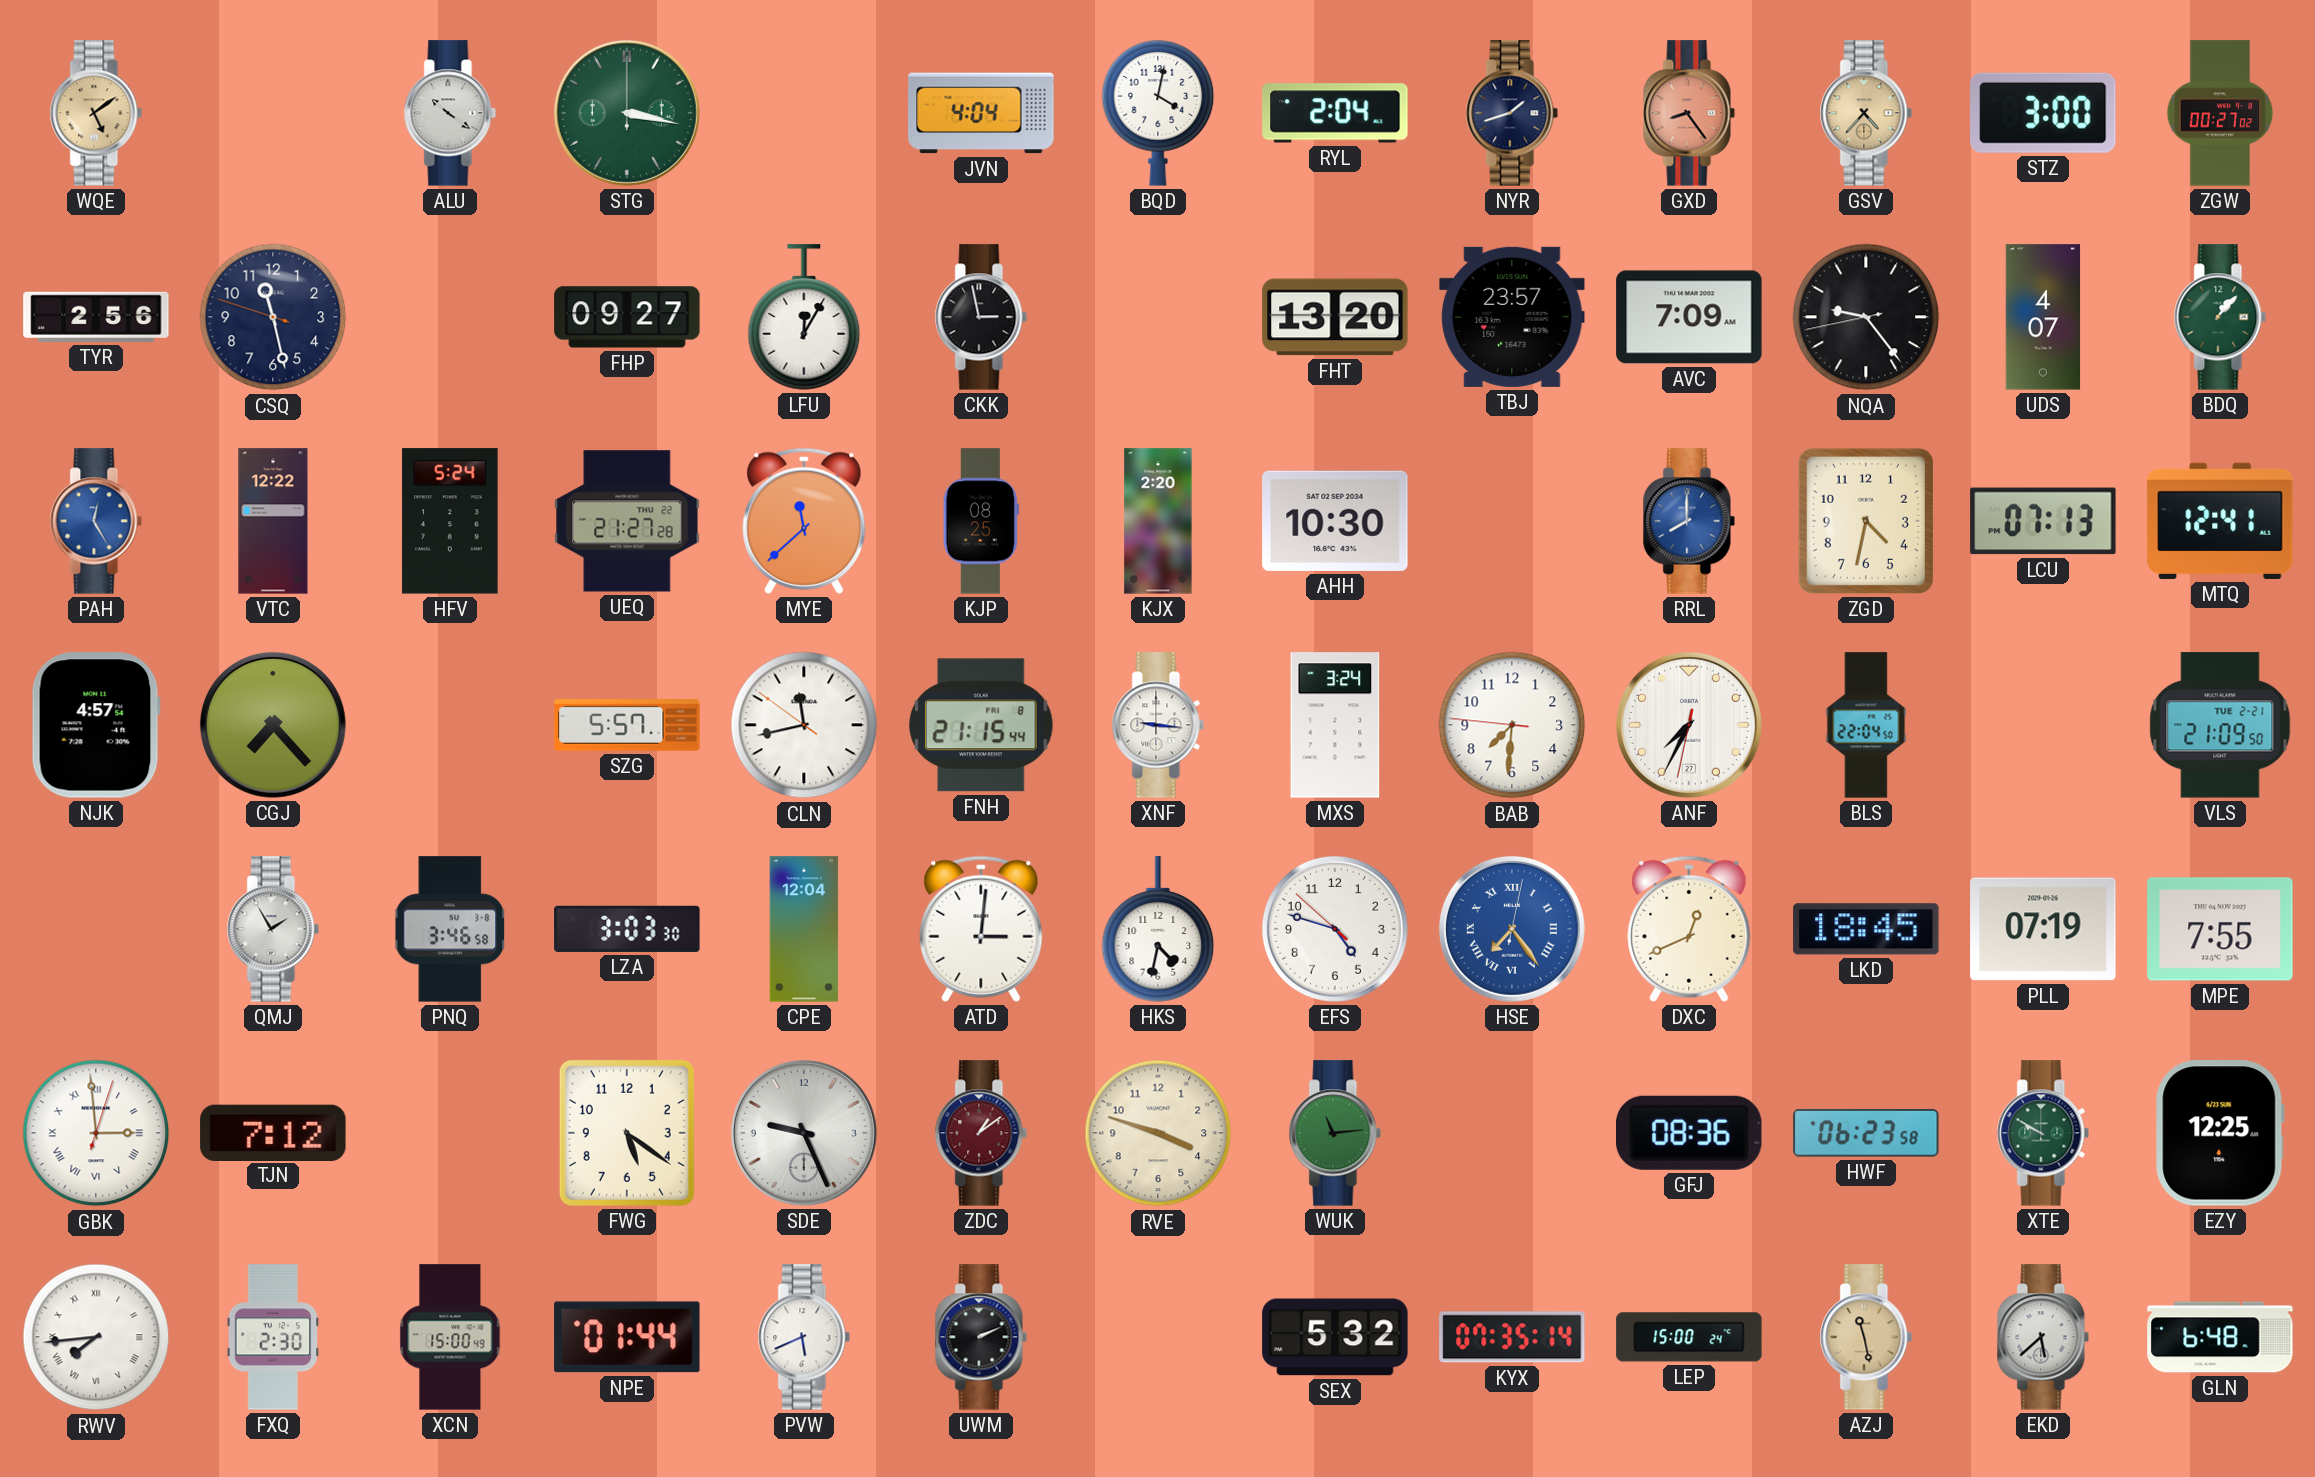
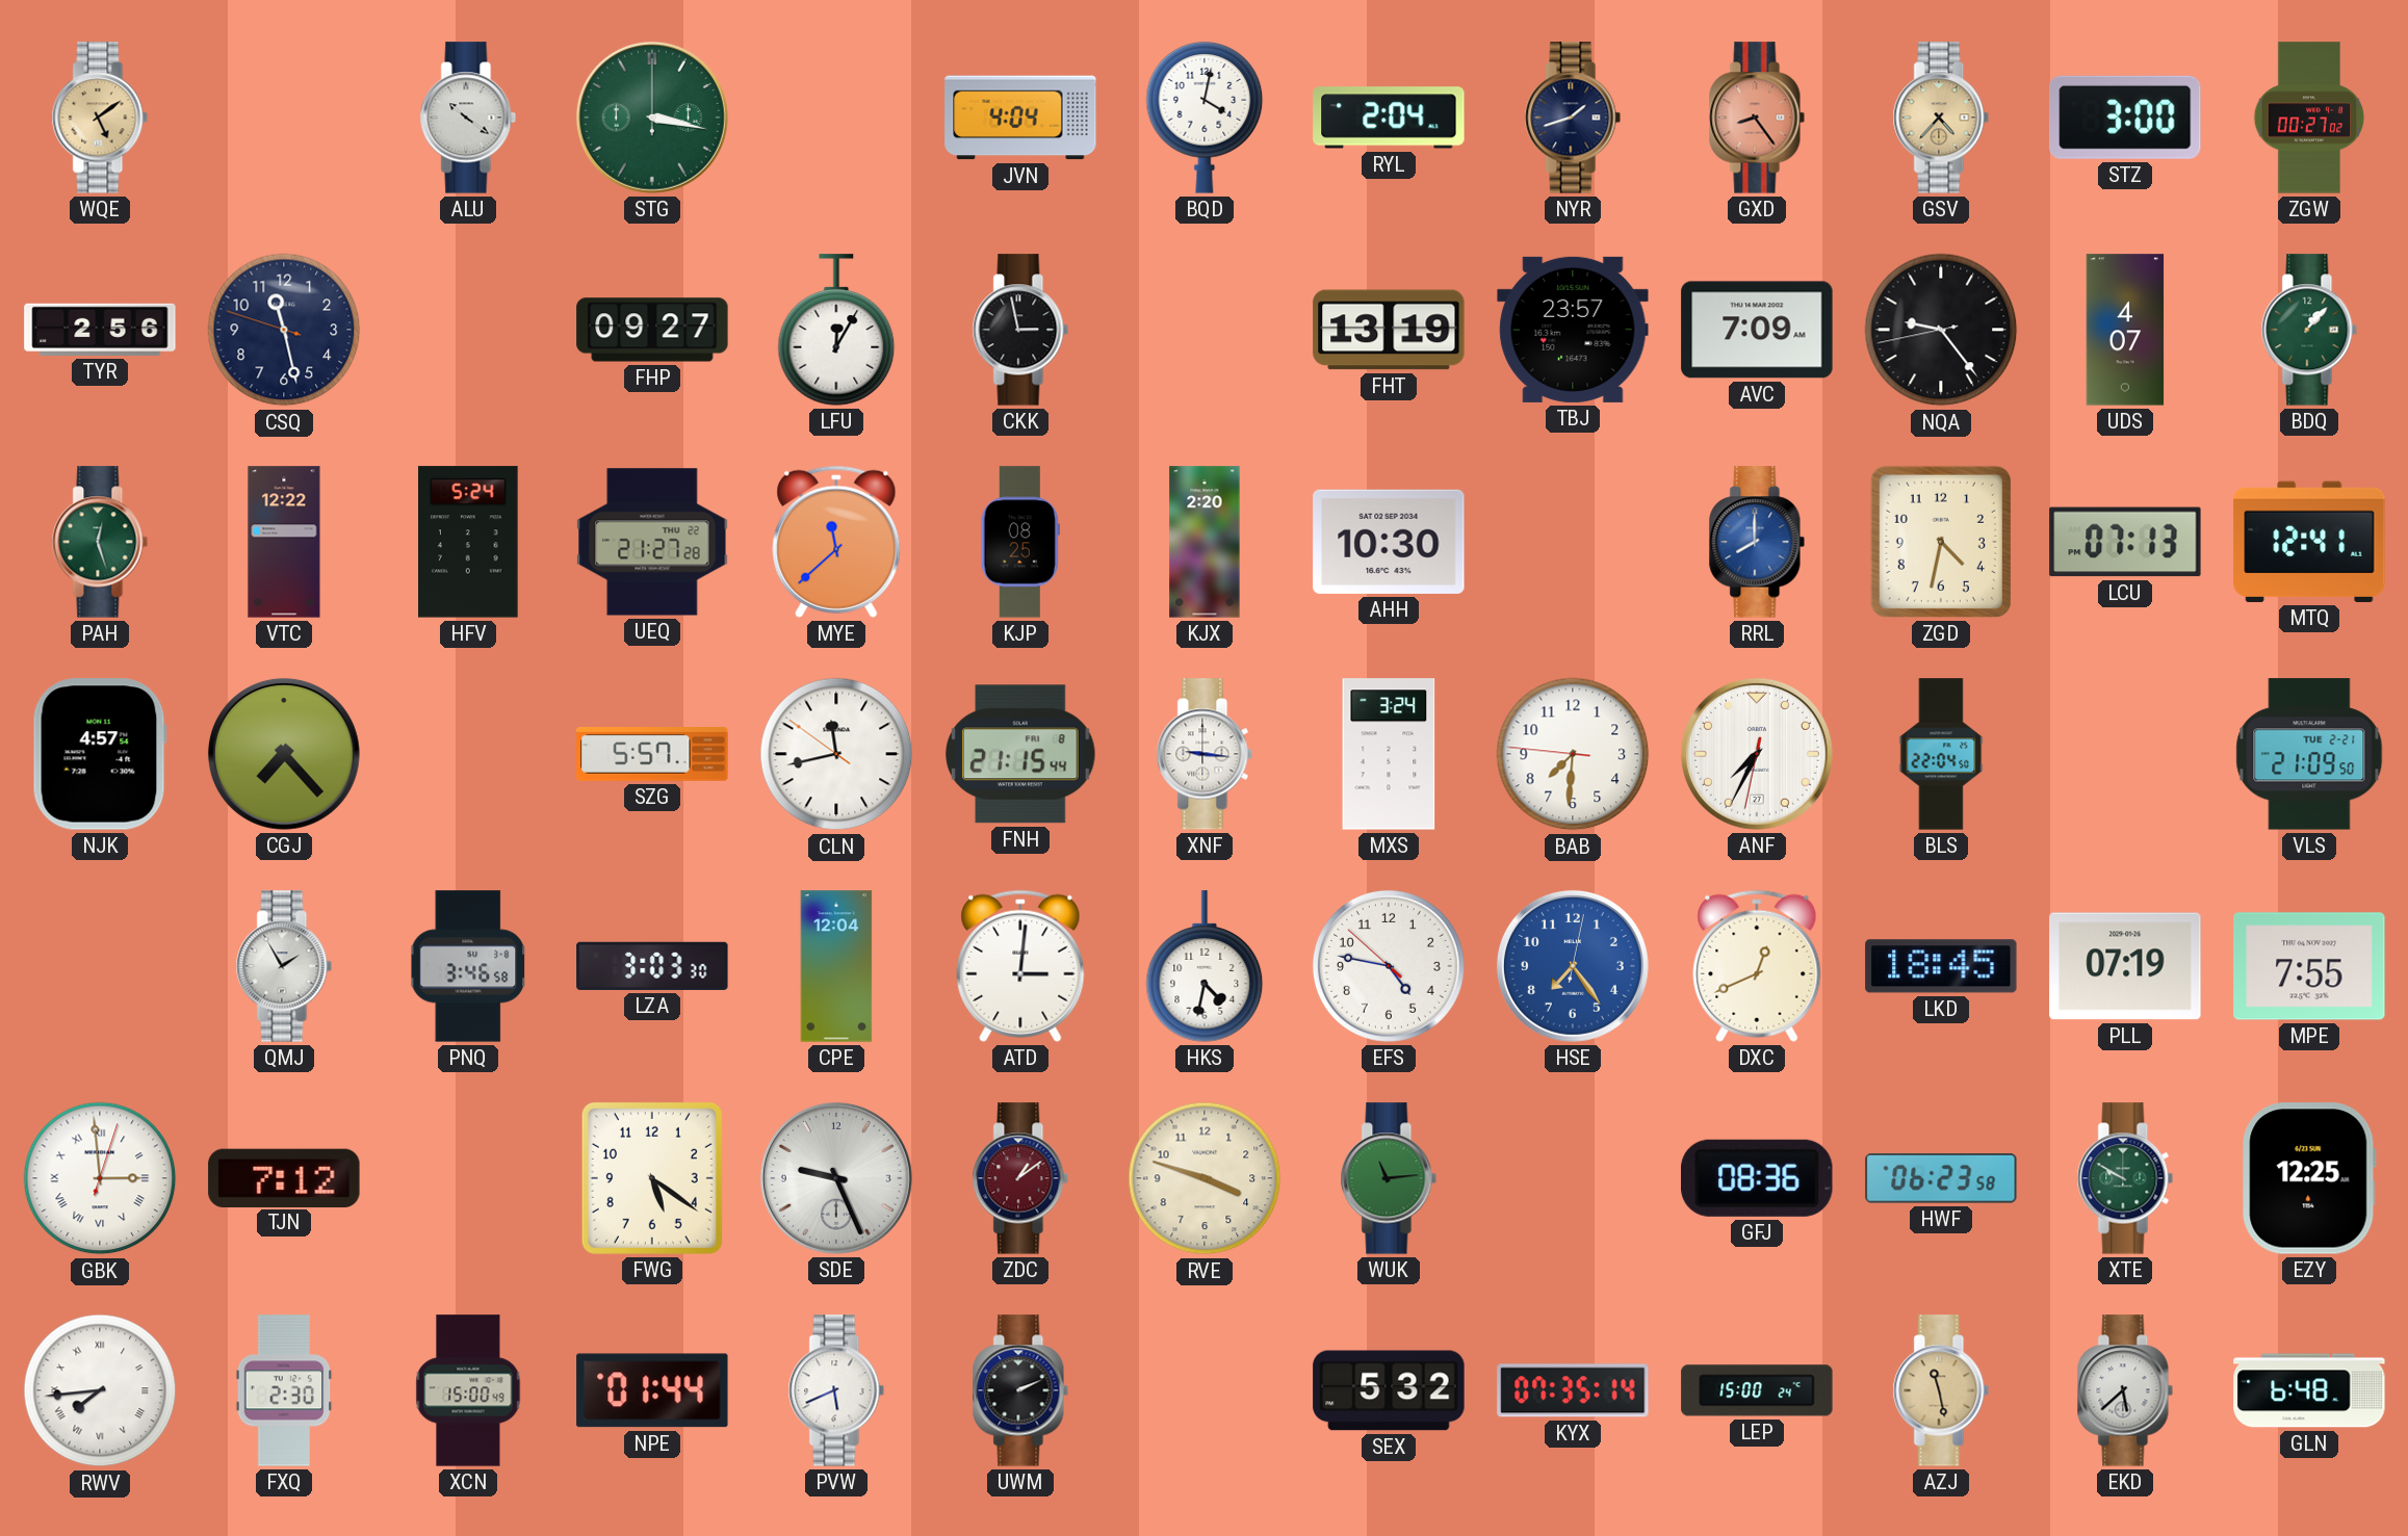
FHT: 13:20 -> 13:19 (1389, 330)
PAH: 12:25 -> 12:27 (100, 542)
PAH dial: blue -> green (100, 542)
EFS: 4:47 -> 4:46 (1389, 966)
HSE numerals: Roman -> Arabic (1573, 966)
